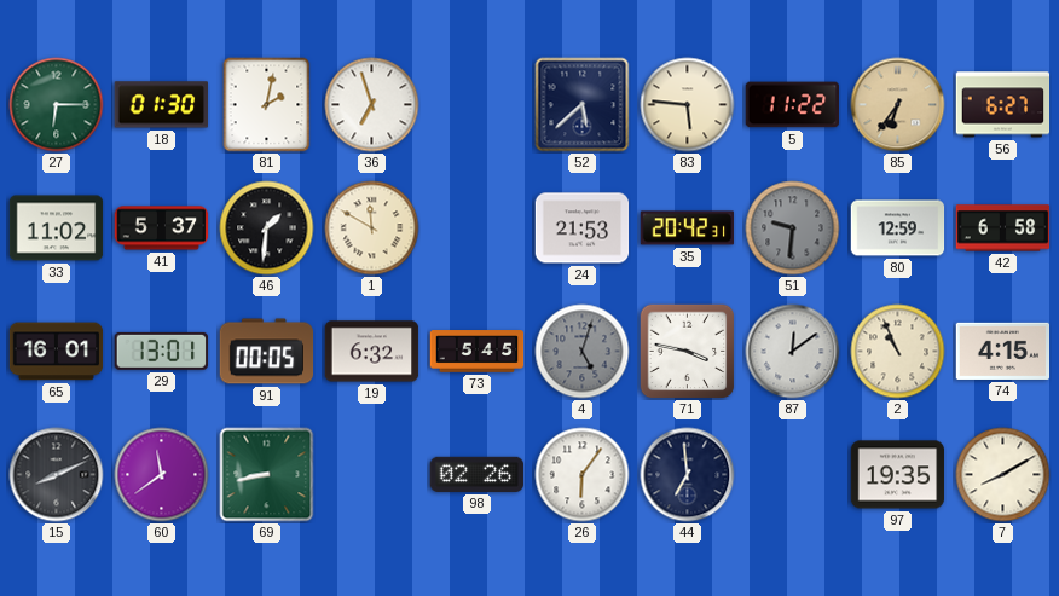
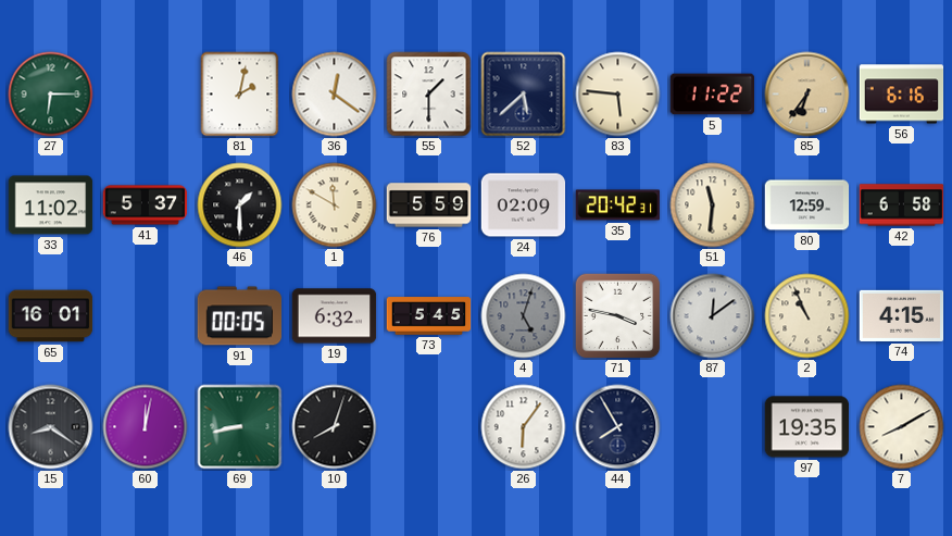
18: 01:30 -> none (162, 105)
36: 6:57 -> 12:21 (335, 95)
55: none -> 1:30 (429, 95)
56: 6:27 -> 6:16 (902, 95)
46: 1:31 -> 1:30 (240, 205)
76: none -> 5:59 (429, 205)
24: 21:53 -> 02:09 (524, 205)
51: 9:31 -> 11:31 (713, 205)
51 dial: grey -> cream (713, 205)
29: 13:01 -> none (161, 351)
15: 8:11 -> 8:21 (51, 427)
60: 11:39 -> 12:02 (146, 427)
10: none -> 8:03 (335, 427)
98: 02:26 -> none (478, 474)
44: 6:59 -> 7:55 (618, 427)
